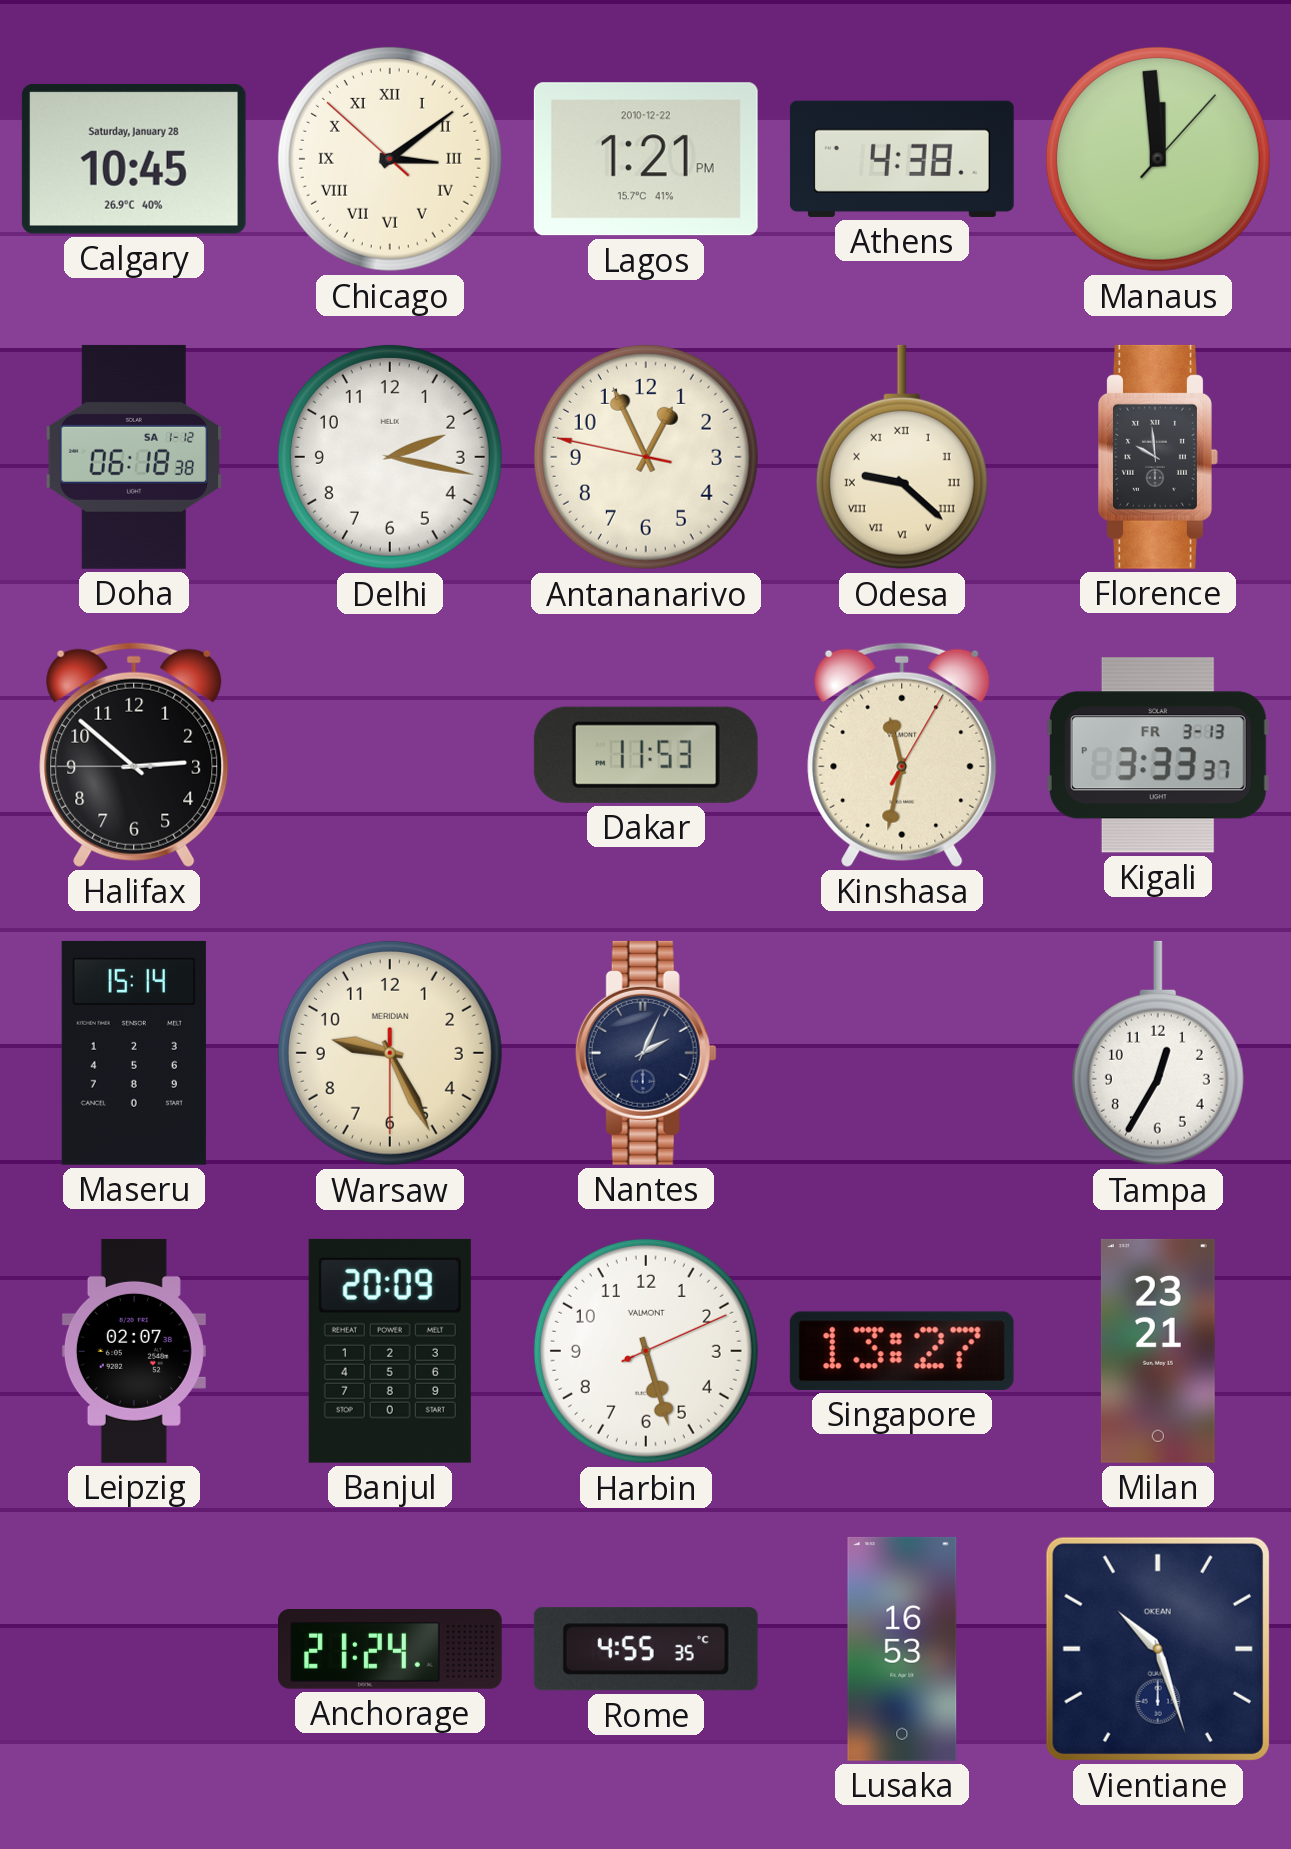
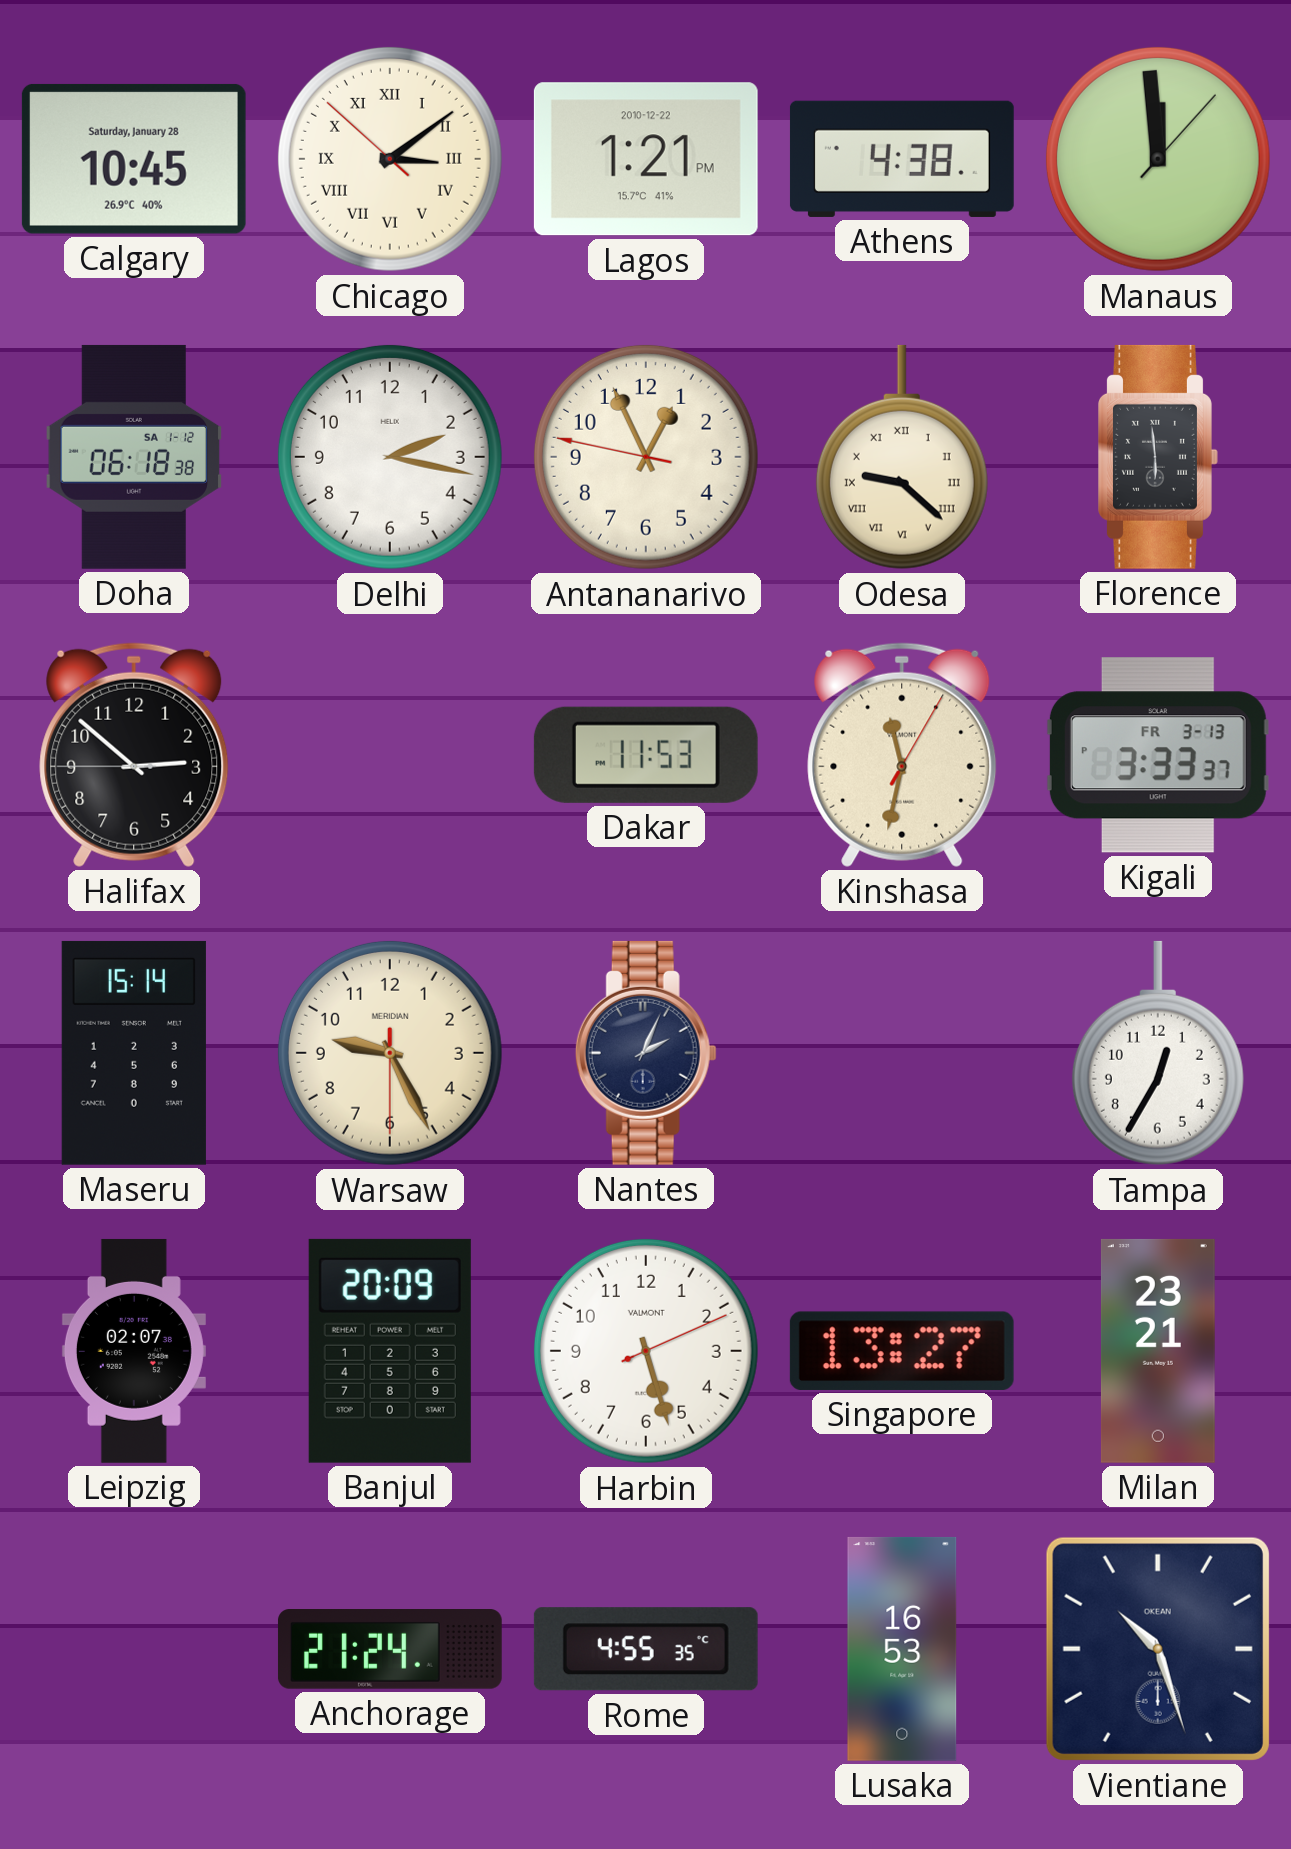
Florence: 9:59 -> 5:59 (1159, 457)
